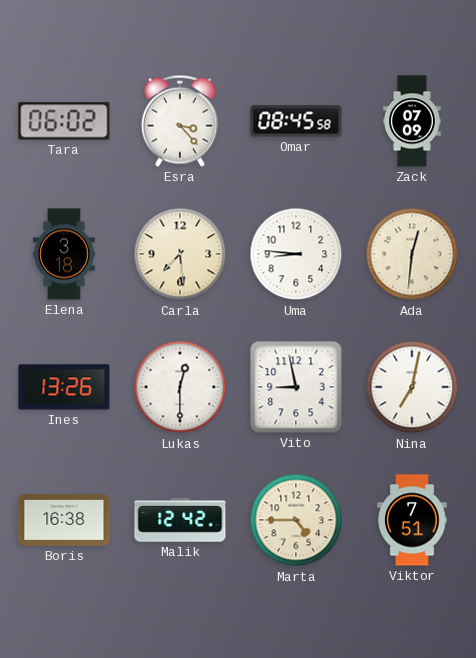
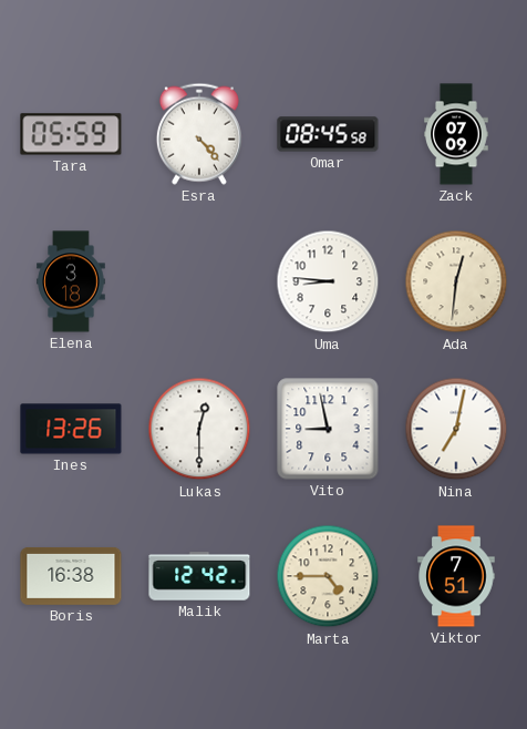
Tara: 06:02 -> 05:59 (71, 134)
Esra: 3:23 -> 4:23 (199, 134)
Carla: 7:29 -> none (180, 254)
